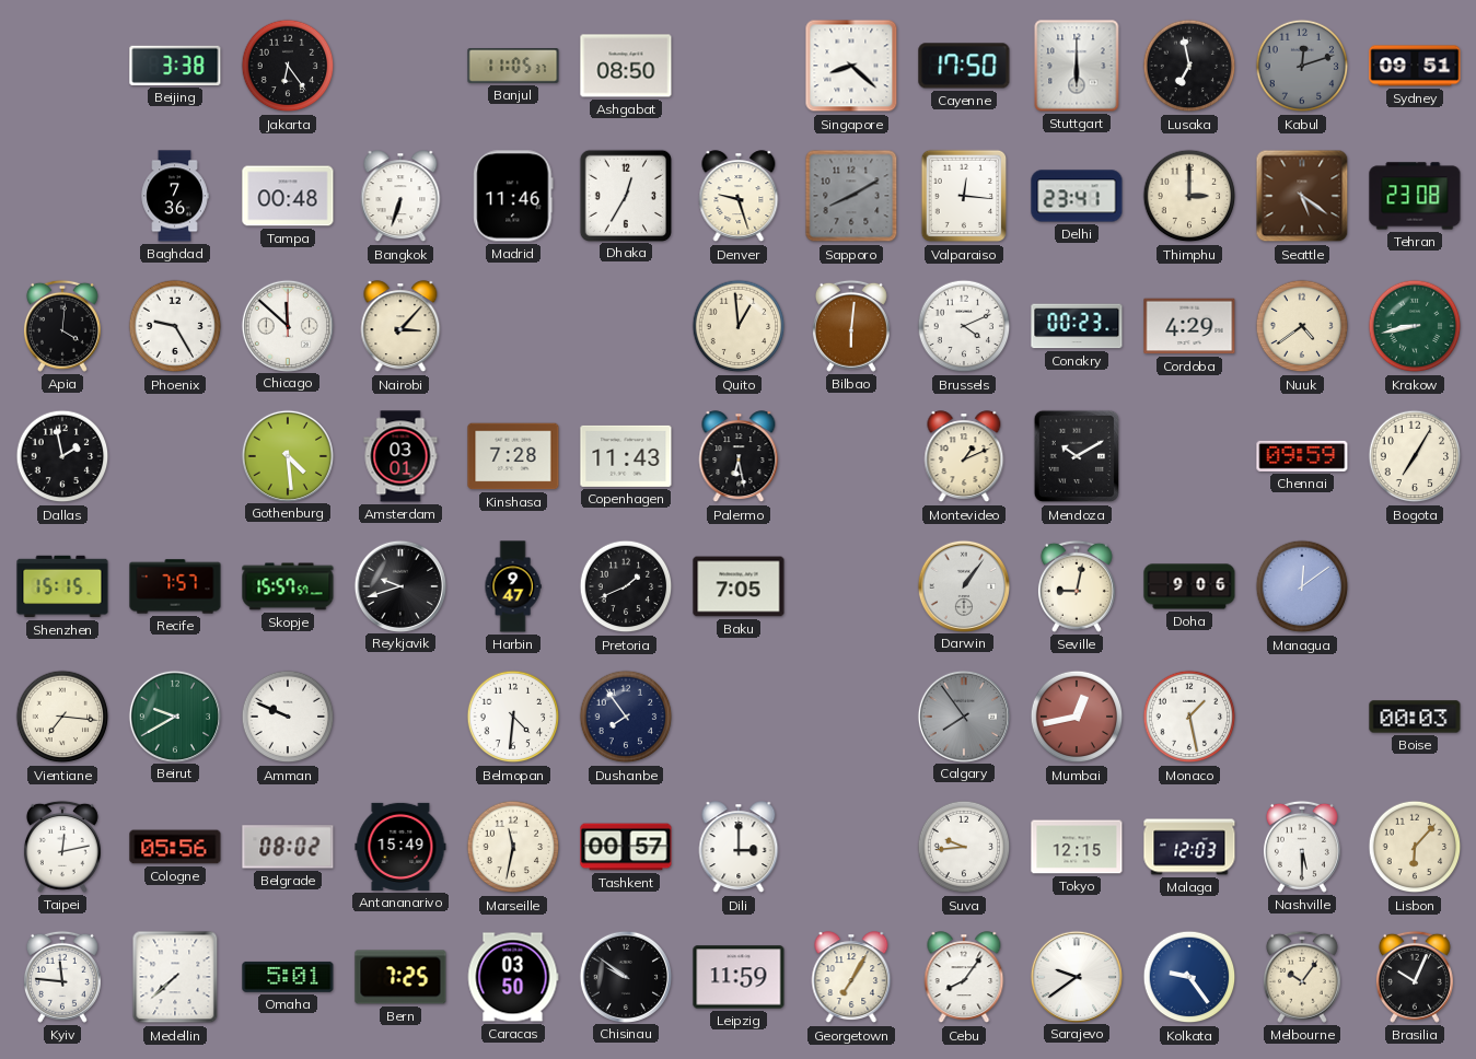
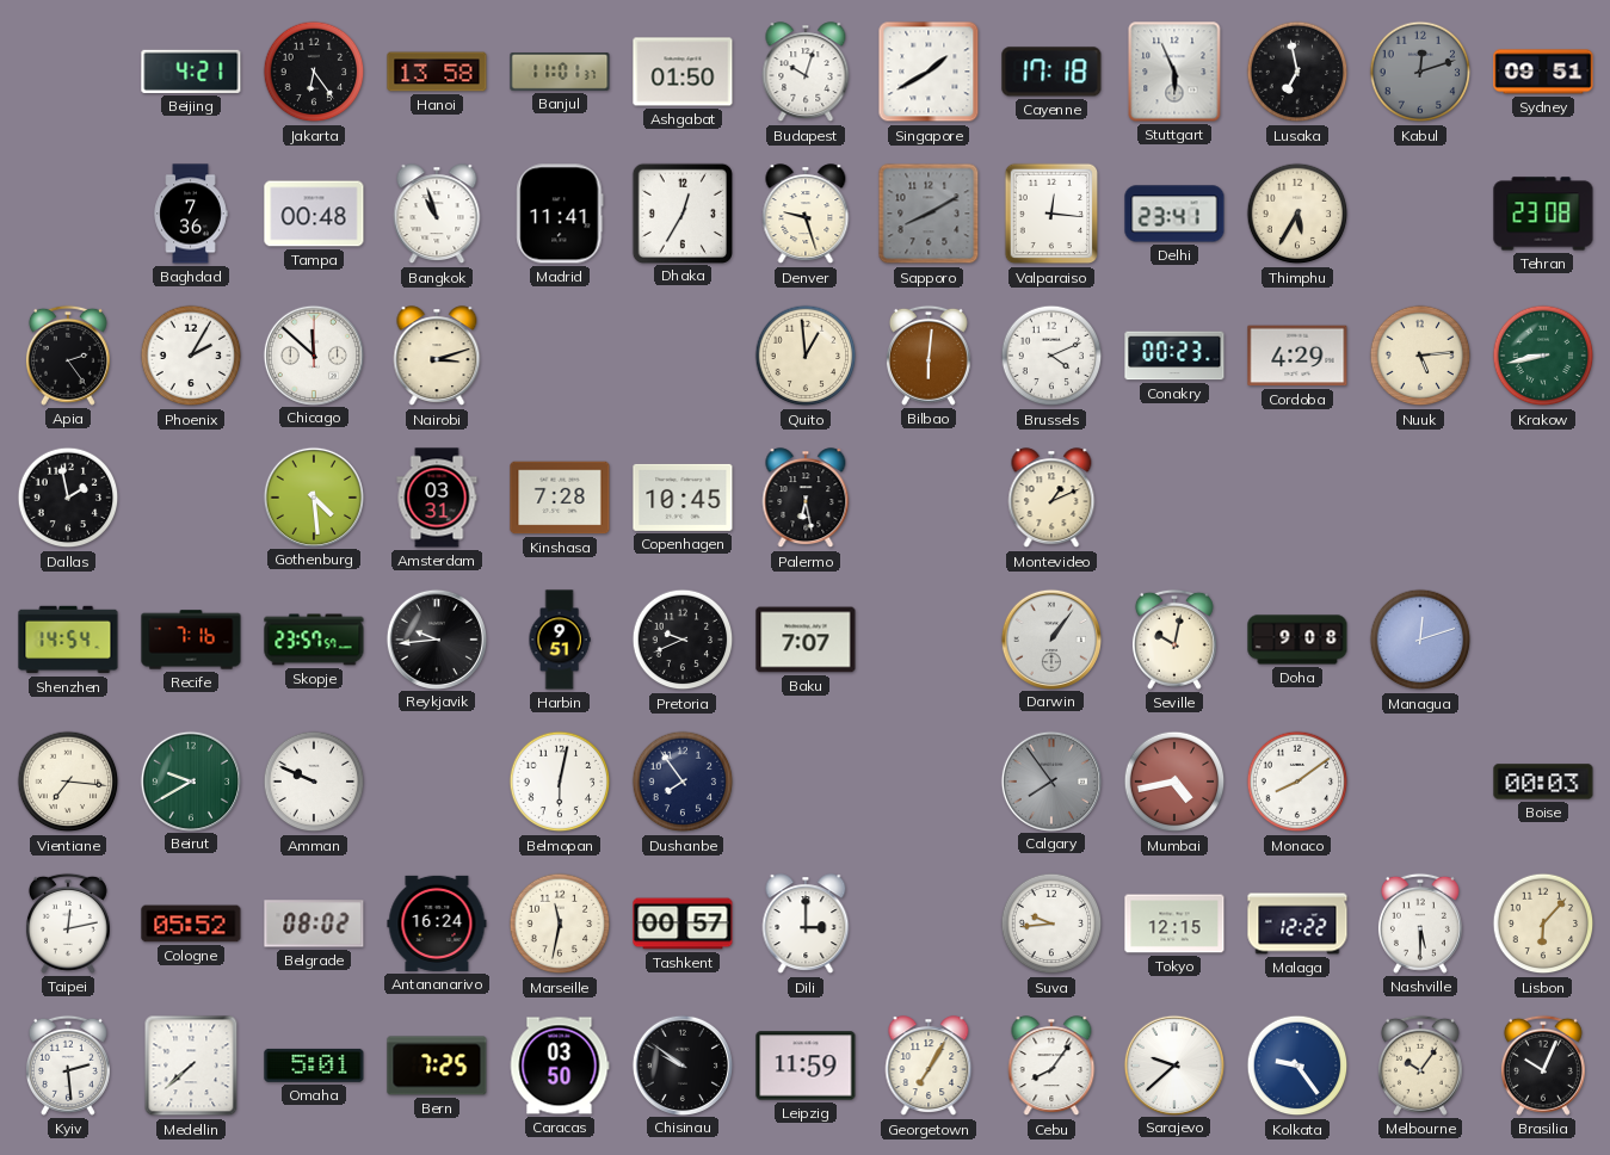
Beijing: 3:38 -> 4:21 (191, 72)
Hanoi: none -> 13:58 (437, 72)
Banjul: 11:05 -> 11:01 (560, 73)
Ashgabat: 08:50 -> 01:50 (683, 72)
Budapest: none -> 10:03 (806, 73)
Singapore: 8:22 -> 1:40 (929, 72)
Cayenne: 17:50 -> 17:18 (1051, 72)
Stuttgart: 6:00 -> 5:56 (1174, 72)
Bangkok: 6:33 -> 10:57 (437, 215)
Madrid: 11:46 -> 11:41 (560, 214)
Thimphu: 3:00 -> 5:35 (1297, 214)
Seattle: 5:21 -> none (1302, 196)
Apia: 4:01 -> 2:24 (68, 356)
Phoenix: 9:25 -> 2:05 (191, 356)
Nairobi: 3:07 -> 3:12 (437, 357)
Nuuk: 4:39 -> 5:14 (1420, 356)
Amsterdam: 03:01 -> 03:31 (437, 498)
Copenhagen: 11:43 -> 10:45 (683, 498)
Mendoza: 10:10 -> none (1077, 456)
Chennai: 09:59 -> none (1302, 456)
Bogota: 7:05 -> none (1415, 456)
Shenzhen: 15:15 -> 14:54 (68, 640)
Recife: 7:57 -> 7:16 (191, 640)
Skopje: 15:57 -> 23:57 (314, 640)
Reykjavik: 9:42 -> 9:44 (436, 638)
Harbin: 9:47 -> 9:51 (560, 640)
Pretoria: 1:41 -> 9:41 (683, 640)
Baku: 7:05 -> 7:07 (806, 640)
Seville: 9:02 -> 10:02 (1174, 640)
Doha: 9:06 -> 9:08 (1297, 640)
Managua: 12:09 -> 12:12 (1420, 640)
Belmopan: 4:31 -> 6:02 (560, 782)
Mumbai: 12:43 -> 4:43 (1174, 782)
Monaco: 1:28 -> 8:09 (1297, 782)
Cologne: 05:56 -> 05:52 (191, 924)
Antananarivo: 15:49 -> 16:24 (437, 924)
Malaga: 12:03 -> 12:22 (1297, 924)
Kyiv: 11:46 -> 2:29 (68, 1066)
Sarajevo: 9:39 -> 9:38 (1173, 1064)
